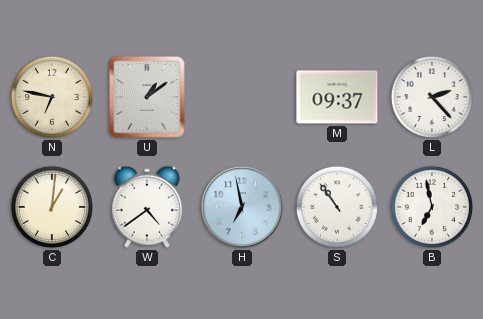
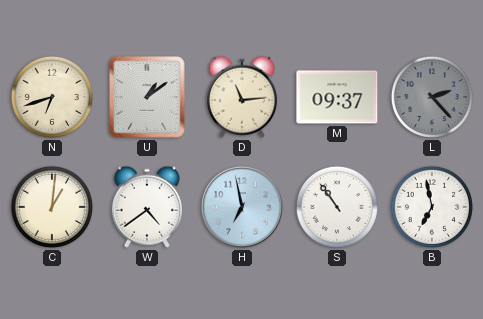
N: 6:47 -> 6:42 (52, 97)
D: none -> 11:14 (242, 97)
L dial: white -> grey (432, 97)
